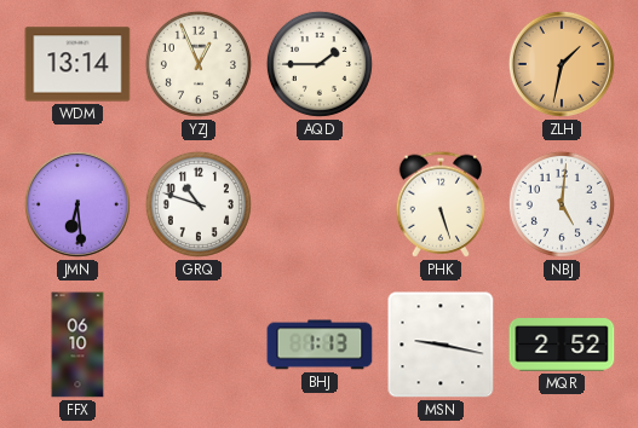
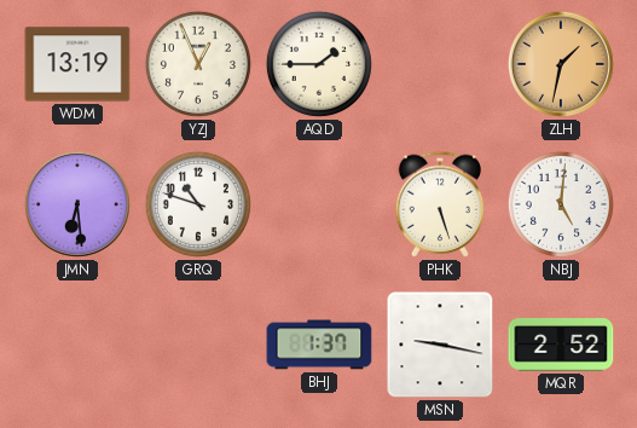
WDM: 13:14 -> 13:19 (77, 64)
FFX: 06:10 -> none (77, 345)
BHJ: 1:13 -> 1:37 (319, 345)
